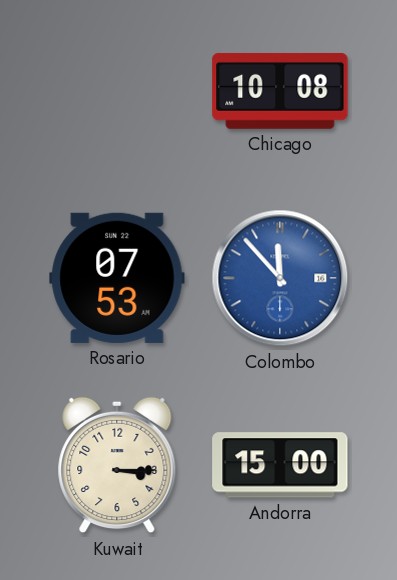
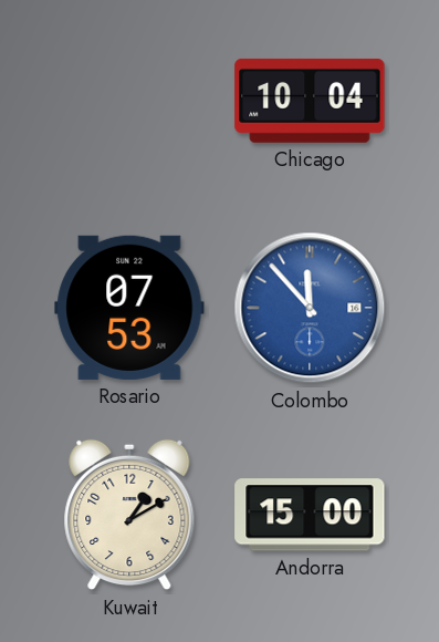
Chicago: 10:08 -> 10:04 (310, 101)
Kuwait: 3:15 -> 1:10 (129, 515)
